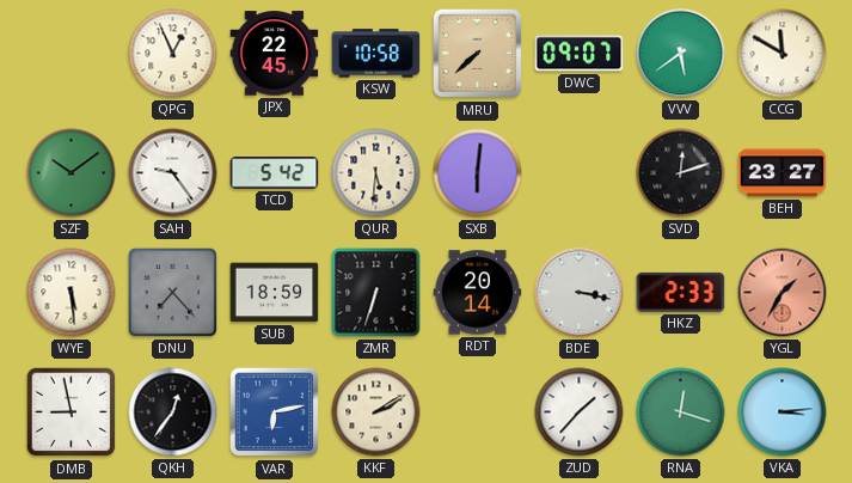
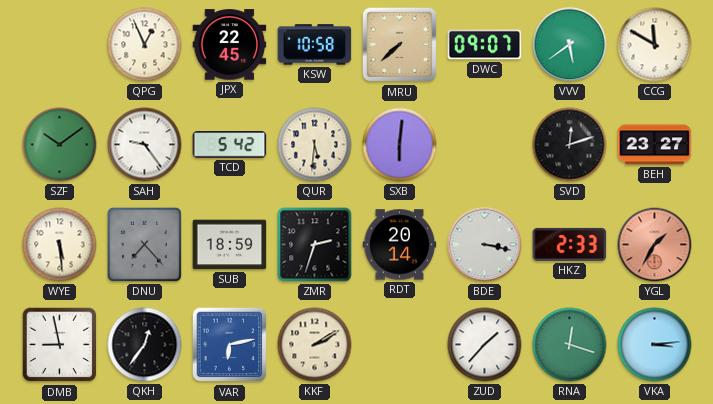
ZMR: 6:33 -> 2:33 (315, 245)
